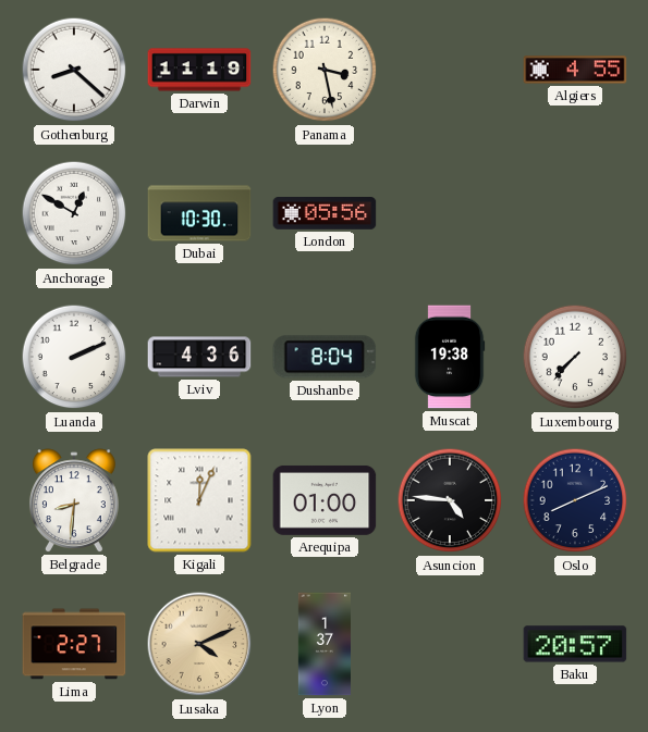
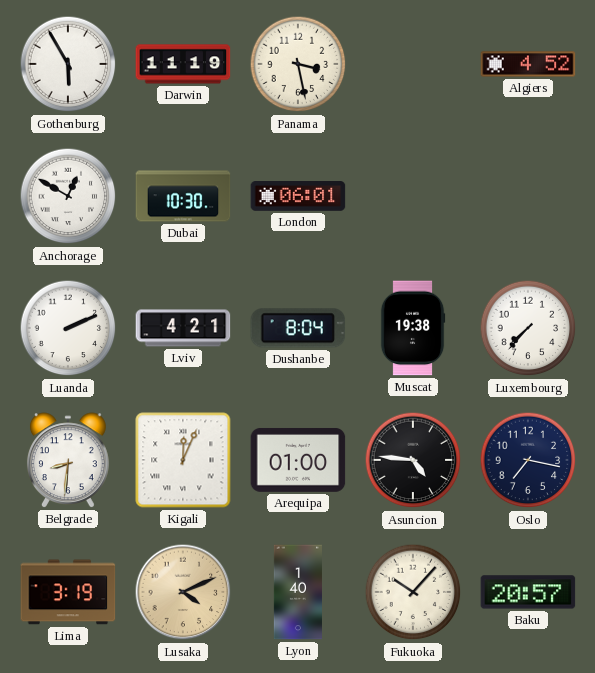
Gothenburg: 8:22 -> 5:55 (68, 64)
Algiers: 4:55 -> 4:52 (528, 64)
London: 05:56 -> 06:01 (298, 197)
Lviv: 4:36 -> 4:21 (183, 328)
Oslo: 8:11 -> 7:17 (528, 460)
Lima: 2:27 -> 3:19 (68, 592)
Lyon: 1:37 -> 1:40 (298, 592)
Fukuoka: none -> 10:07 (413, 592)
